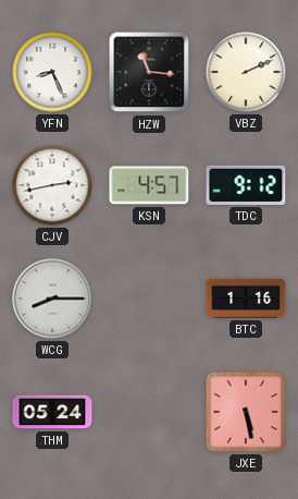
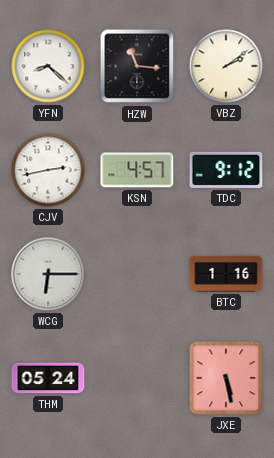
YFN: 8:26 -> 8:22 (48, 66)
VBZ: 2:11 -> 2:09 (226, 66)
WCG: 8:15 -> 6:15 (48, 274)
